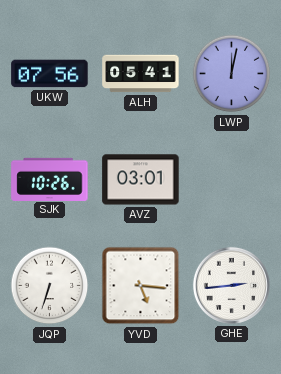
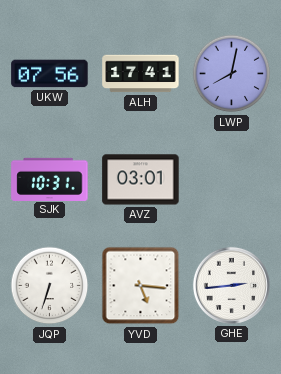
ALH: 05:41 -> 17:41 (141, 74)
LWP: 12:02 -> 8:02 (232, 74)
SJK: 10:26 -> 10:31 (50, 179)
